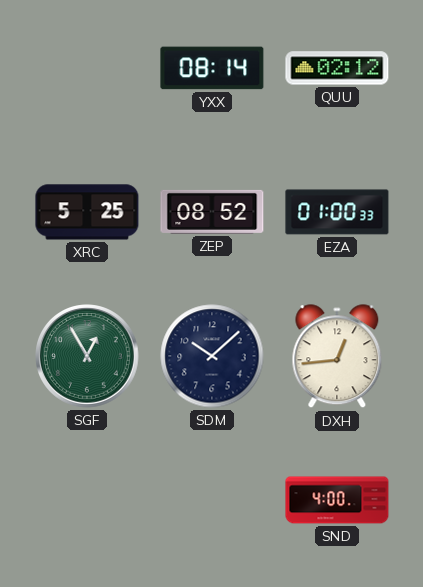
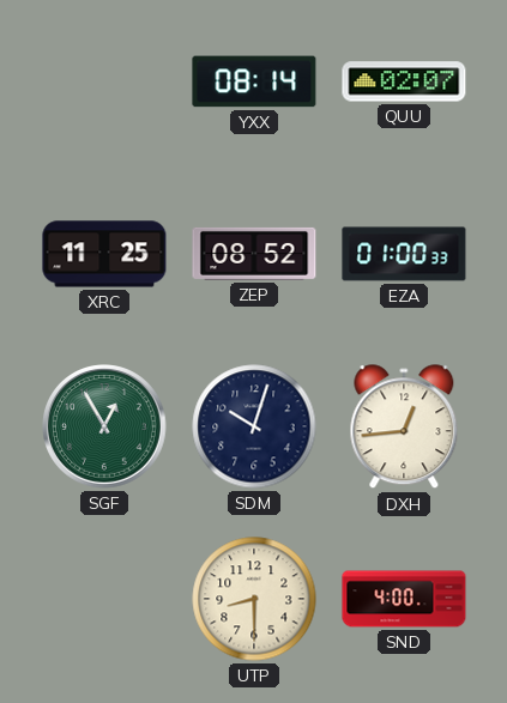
QUU: 02:12 -> 02:07 (404, 81)
XRC: 5:25 -> 11:25 (104, 254)
SDM: 10:08 -> 10:03 (254, 426)
UTP: none -> 8:30 (254, 599)
